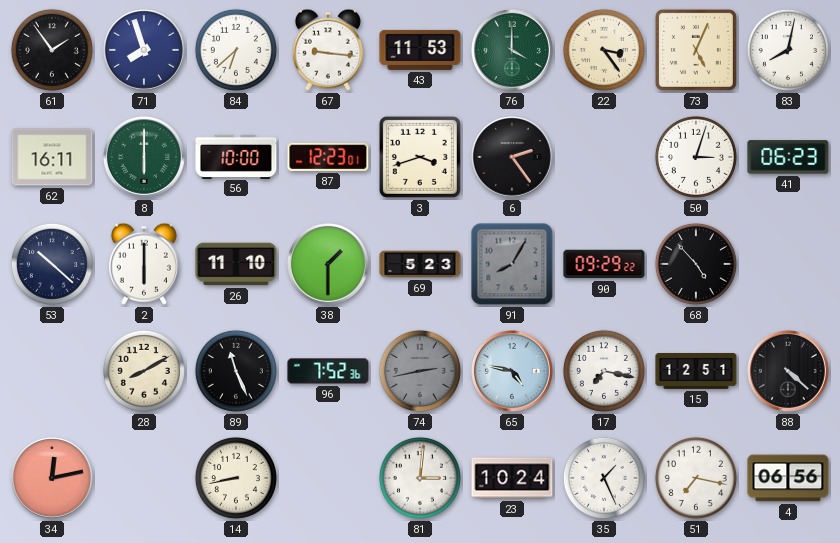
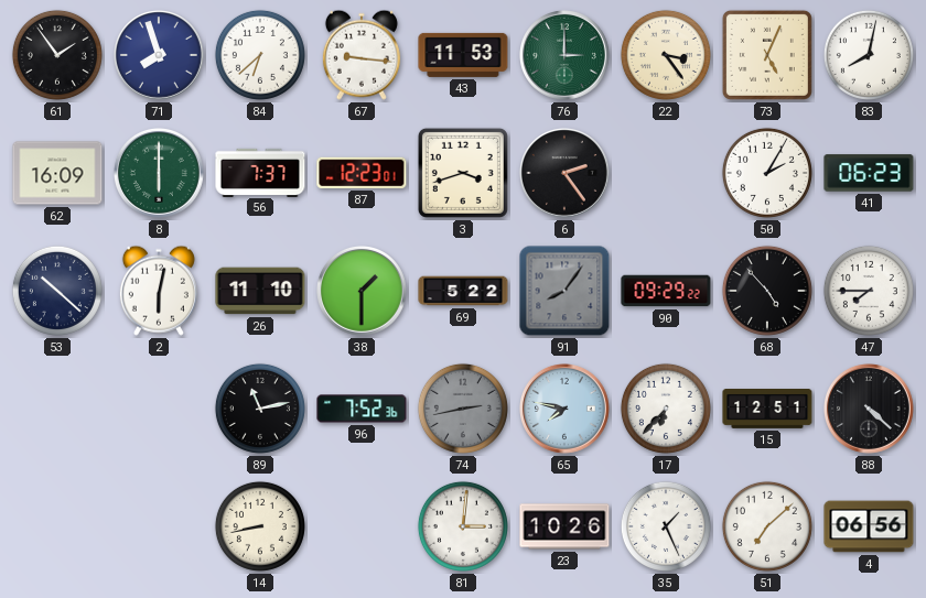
76: 4:00 -> 3:00 (566, 56)
62: 16:11 -> 16:09 (57, 173)
56: 10:00 -> 7:37 (260, 172)
50: 3:03 -> 2:05 (767, 173)
2: 6:00 -> 6:02 (159, 291)
69: 5:23 -> 5:22 (463, 291)
91: 8:05 -> 8:06 (564, 291)
47: none -> 7:45 (869, 291)
28: 8:10 -> none (144, 371)
89: 11:26 -> 11:13 (260, 409)
65: 4:47 -> 7:47 (566, 410)
17: 7:17 -> 6:37 (666, 409)
34: 12:13 -> none (53, 479)
23: 10:24 -> 10:26 (564, 526)
51: 7:17 -> 7:08 (767, 526)
